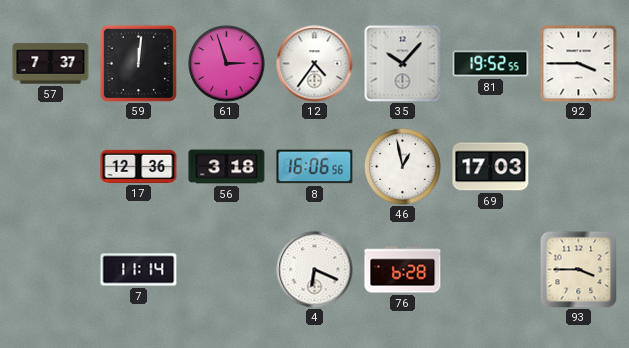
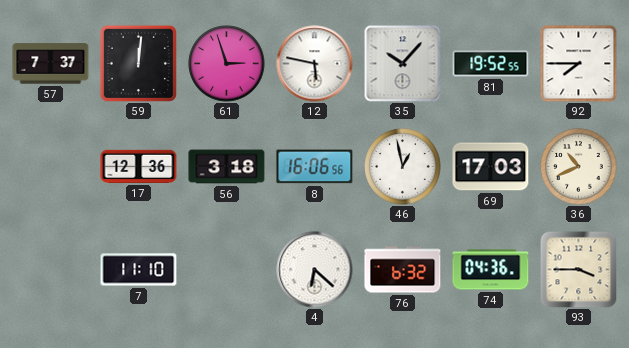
12: 4:36 -> 5:47 (315, 64)
92: 3:45 -> 7:45 (578, 63)
36: none -> 10:41 (579, 167)
7: 11:14 -> 11:10 (139, 270)
4: 6:19 -> 6:22 (315, 270)
76: 6:28 -> 6:32 (403, 270)
74: none -> 04:36 (491, 270)
